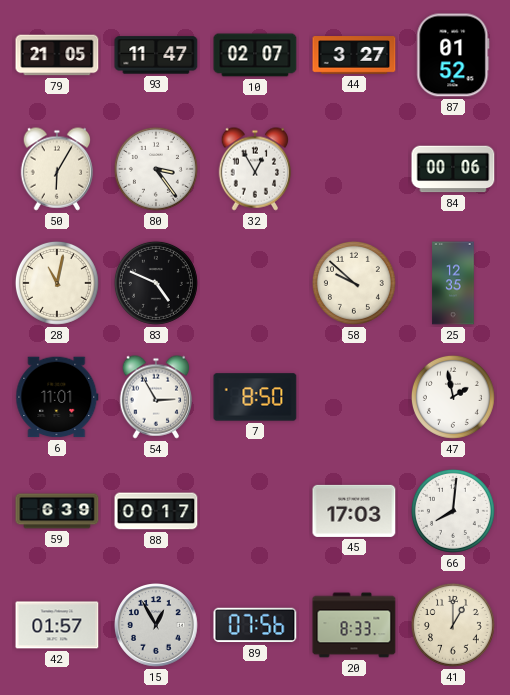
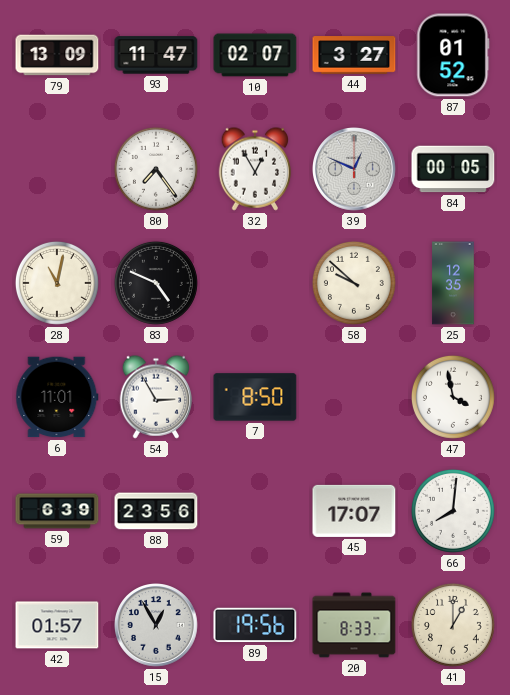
79: 21:05 -> 13:09 (57, 55)
50: 6:05 -> none (57, 169)
80: 3:24 -> 7:24 (156, 169)
39: none -> 12:49 (355, 170)
84: 00:06 -> 00:05 (453, 169)
47: 1:58 -> 3:58 (453, 397)
88: 00:17 -> 23:56 (156, 511)
45: 17:03 -> 17:07 (354, 511)
89: 07:56 -> 19:56 (255, 625)
